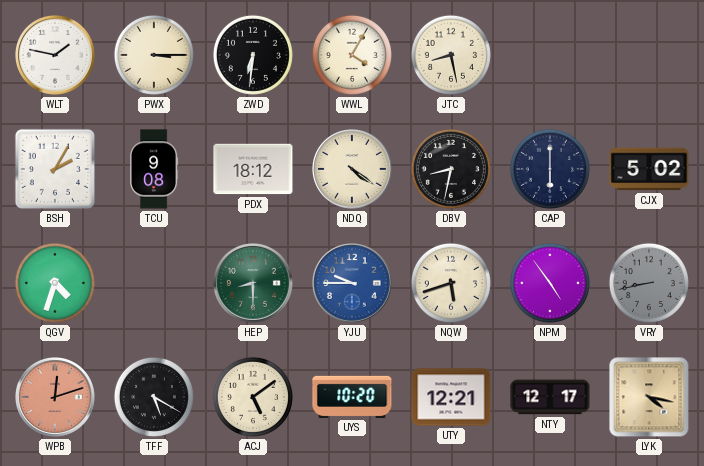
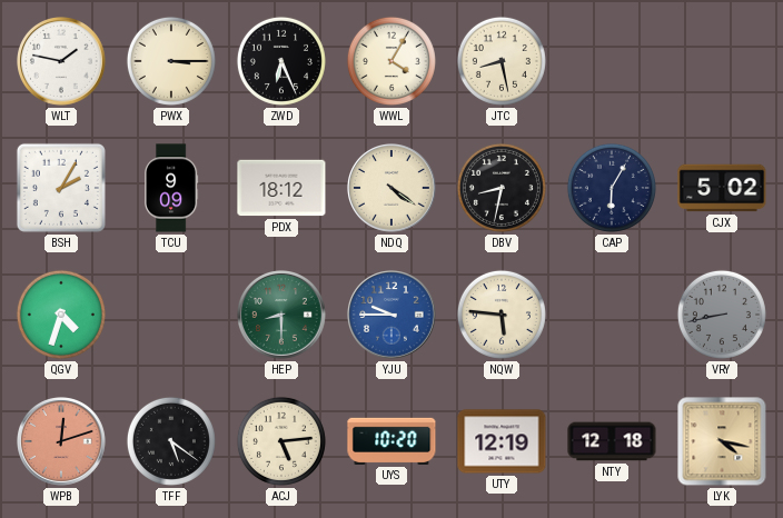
ZWD: 6:31 -> 6:26 (281, 61)
TCU: 9:08 -> 9:09 (172, 188)
CAP: 6:00 -> 6:05 (612, 188)
NQW: 5:42 -> 5:46 (502, 315)
NPM: 4:54 -> none (550, 283)
TFF: 5:20 -> 5:21 (171, 441)
ACJ: 5:09 -> 5:14 (281, 441)
UTY: 12:21 -> 12:19 (502, 441)
NTY: 12:17 -> 12:18 (612, 441)
